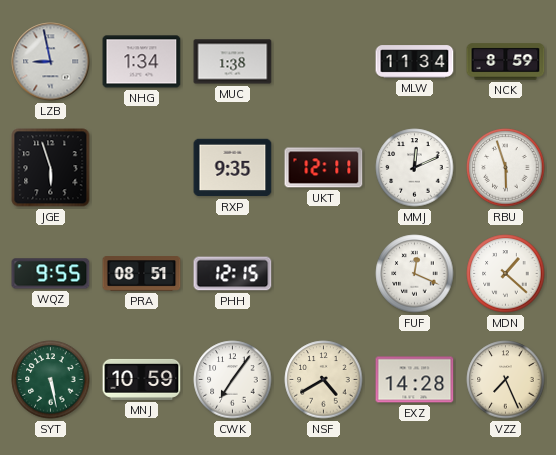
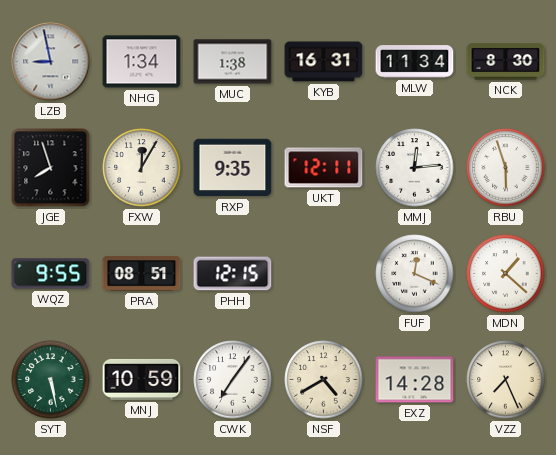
KYB: none -> 16:31 (324, 62)
NCK: 8:59 -> 8:30 (506, 62)
JGE: 5:57 -> 7:57 (51, 168)
FXW: none -> 12:05 (142, 168)
MMJ: 12:11 -> 12:14 (415, 168)
